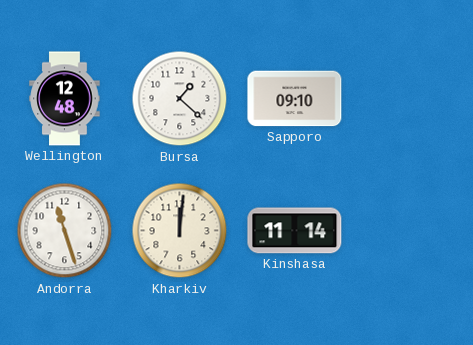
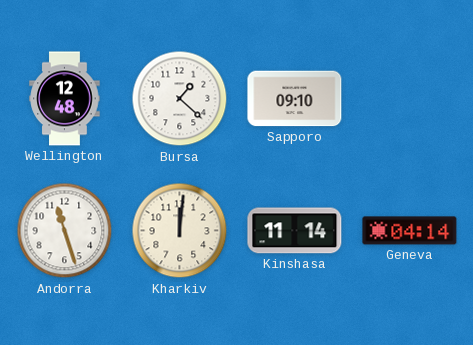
Geneva: none -> 04:14 (410, 231)
